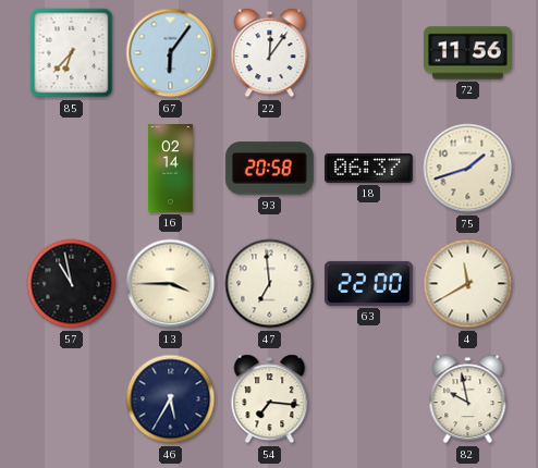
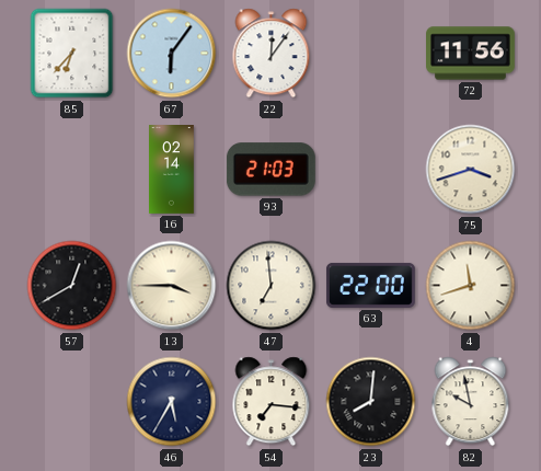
93: 20:58 -> 21:03 (270, 170)
18: 06:37 -> none (368, 168)
75: 1:42 -> 3:42 (471, 170)
57: 10:58 -> 12:40 (72, 286)
4: 11:40 -> 11:42 (471, 286)
23: none -> 8:01 (371, 402)
